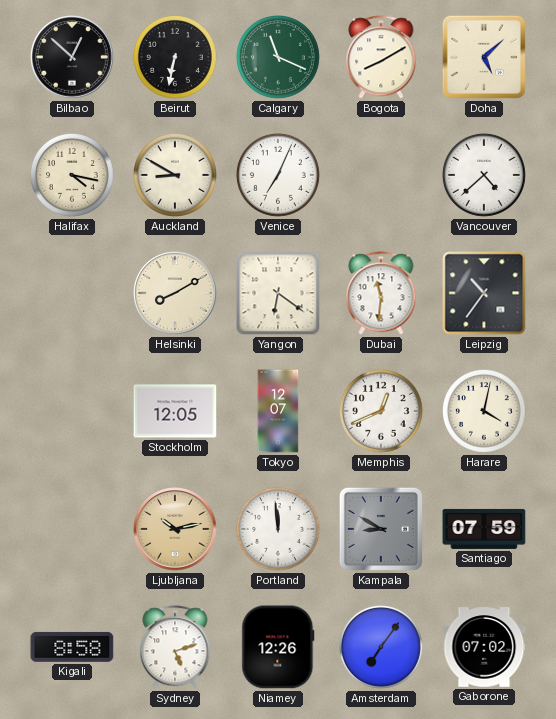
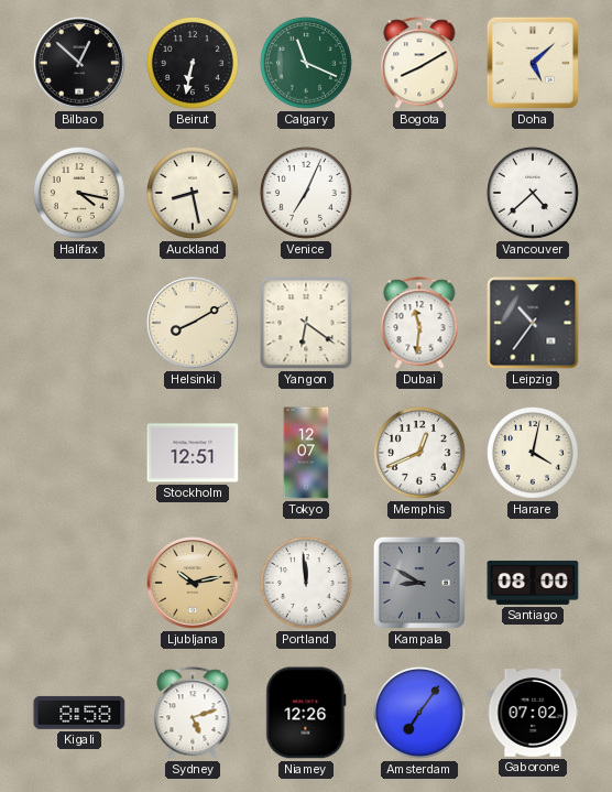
Auckland: 8:50 -> 8:28 (193, 193)
Stockholm: 12:05 -> 12:51 (193, 453)
Santiago: 07:59 -> 08:00 (533, 583)
